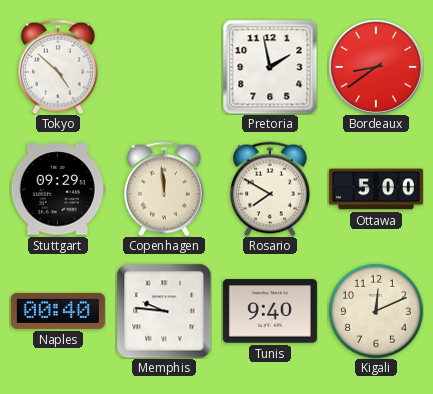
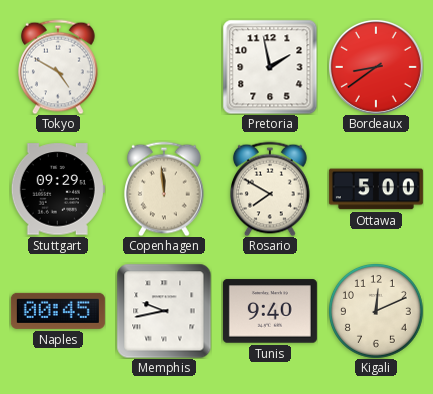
Tokyo: 4:52 -> 4:50 (59, 67)
Naples: 00:40 -> 00:45 (58, 311)
Memphis: 9:46 -> 9:43 (164, 311)
